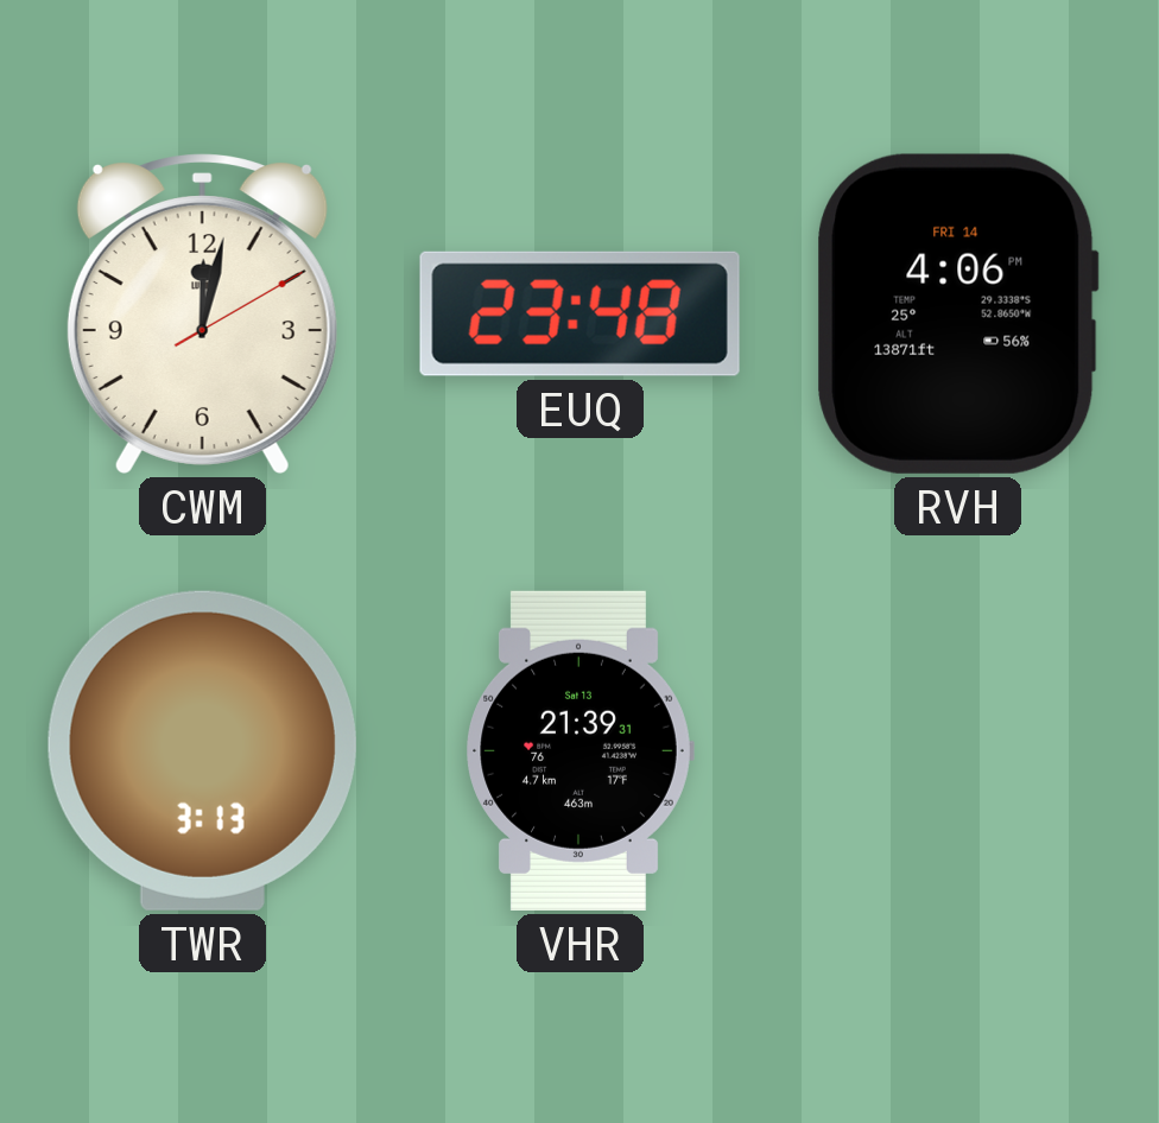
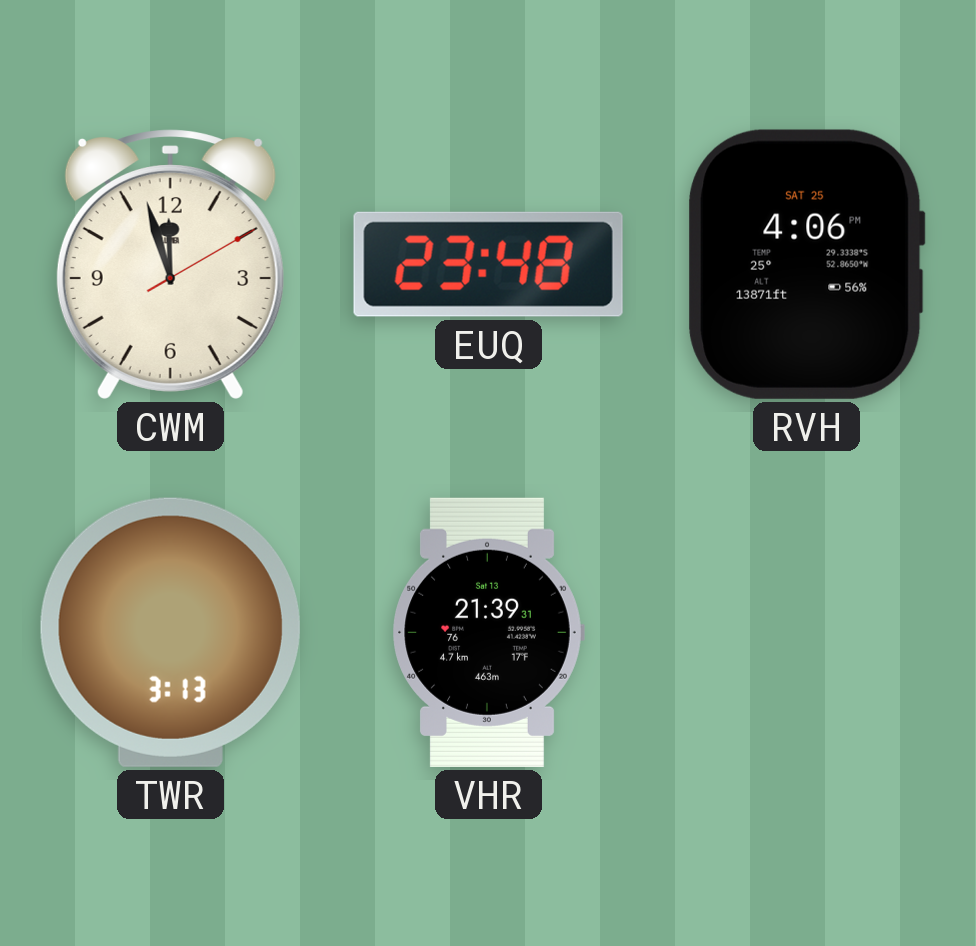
CWM: 12:02 -> 11:57 (170, 264)
RVH date: FRI 14 -> SAT 25 (806, 264)
